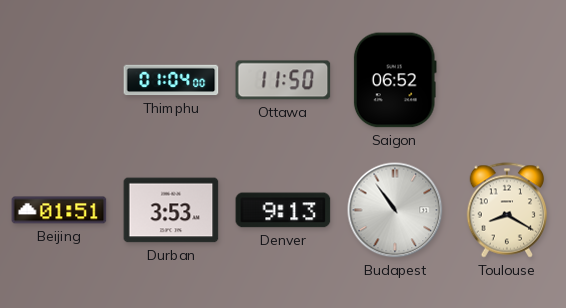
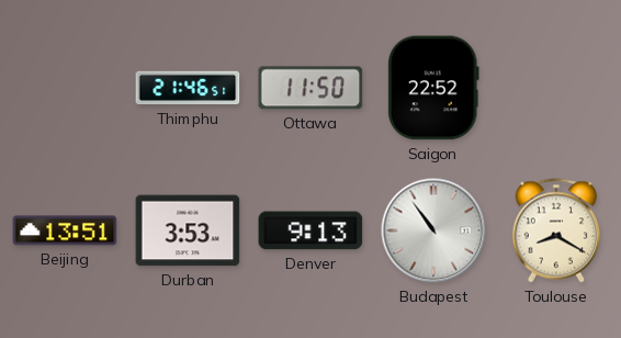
Thimphu: 01:04 -> 21:46 (188, 88)
Saigon: 06:52 -> 22:52 (433, 88)
Beijing: 01:51 -> 13:51 (65, 230)
